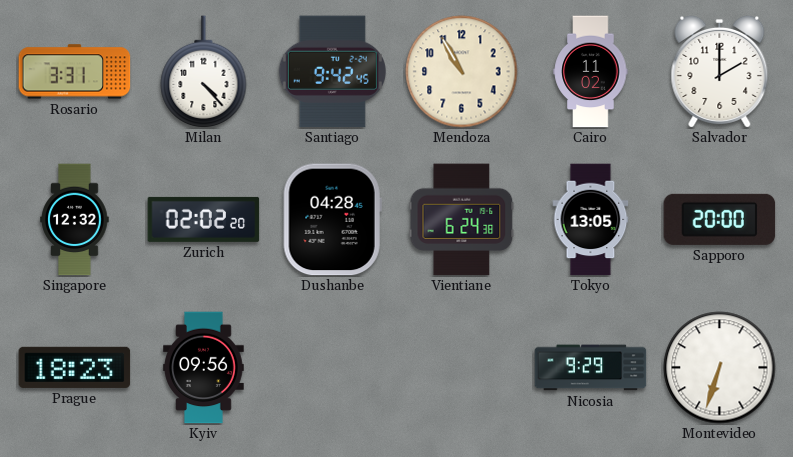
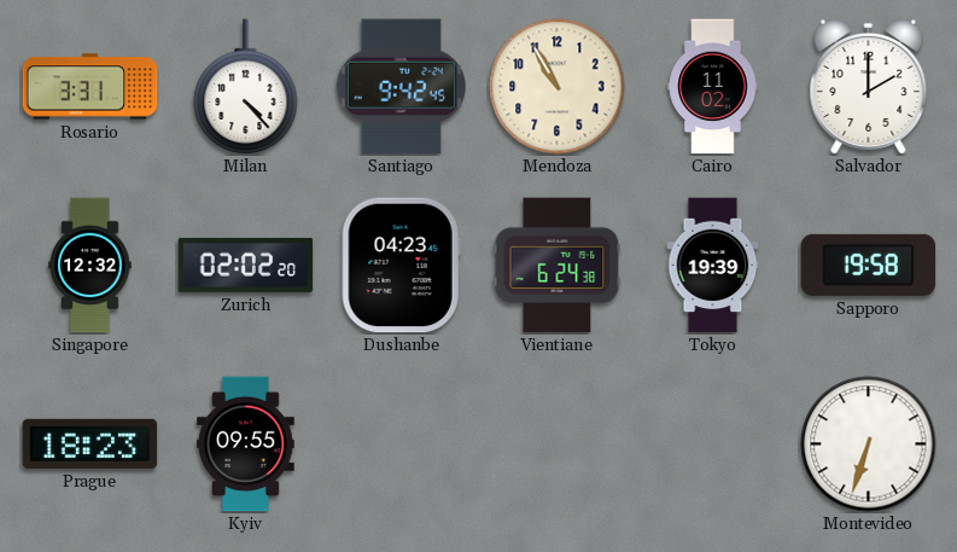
Dushanbe: 04:28 -> 04:23 (401, 266)
Tokyo: 13:05 -> 19:39 (713, 266)
Sapporo: 20:00 -> 19:58 (869, 265)
Kyiv: 09:56 -> 09:55 (246, 444)
Nicosia: 9:29 -> none (591, 368)
